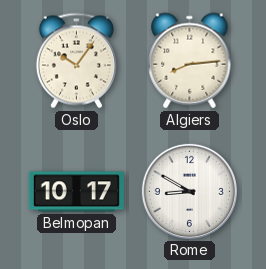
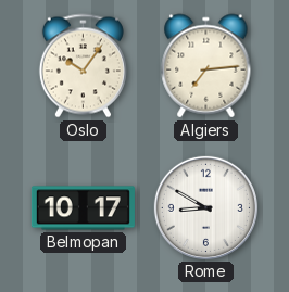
Algiers: 8:14 -> 7:14 (206, 66)
